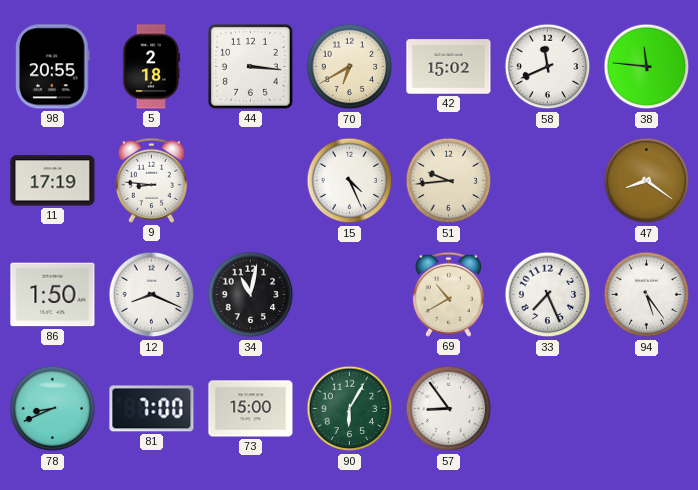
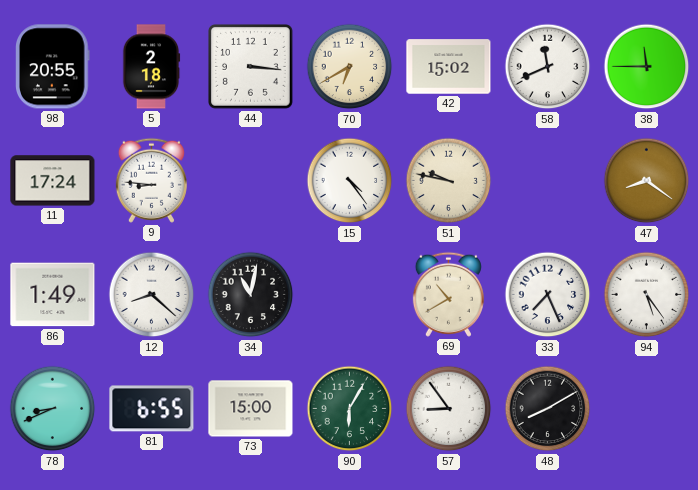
38: 11:46 -> 11:45 (647, 67)
11: 17:19 -> 17:24 (53, 181)
15: 4:26 -> 4:24 (350, 181)
51: 9:44 -> 9:47 (449, 181)
86: 1:50 -> 1:49 (53, 295)
12: 8:19 -> 8:22 (152, 295)
81: 7:00 -> 6:55 (152, 409)
48: none -> 8:10 (548, 409)
